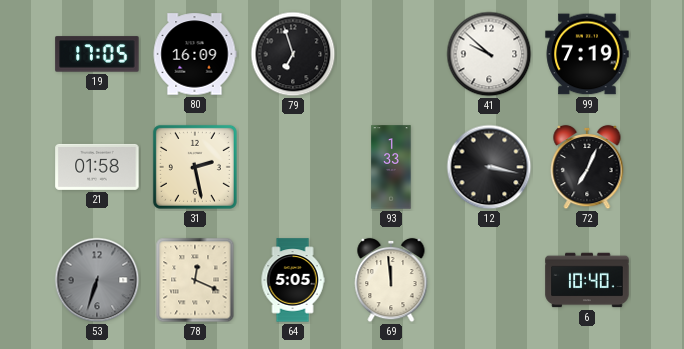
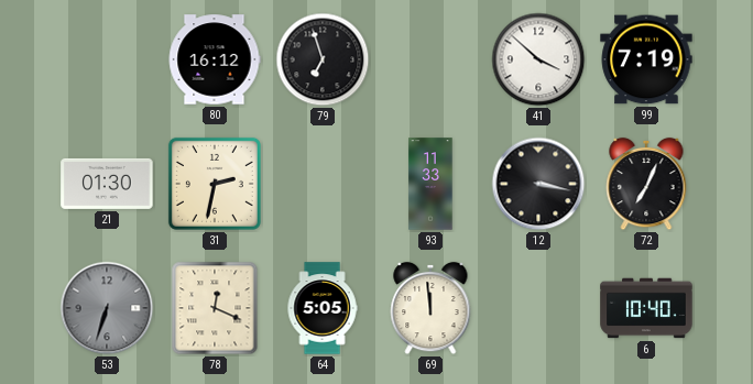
19: 17:05 -> none (97, 54)
80: 16:09 -> 16:12 (215, 59)
41: 9:52 -> 3:52 (538, 59)
21: 01:58 -> 01:30 (107, 184)
31: 2:28 -> 2:32 (215, 184)
93: 1:33 -> 11:33 (430, 184)
